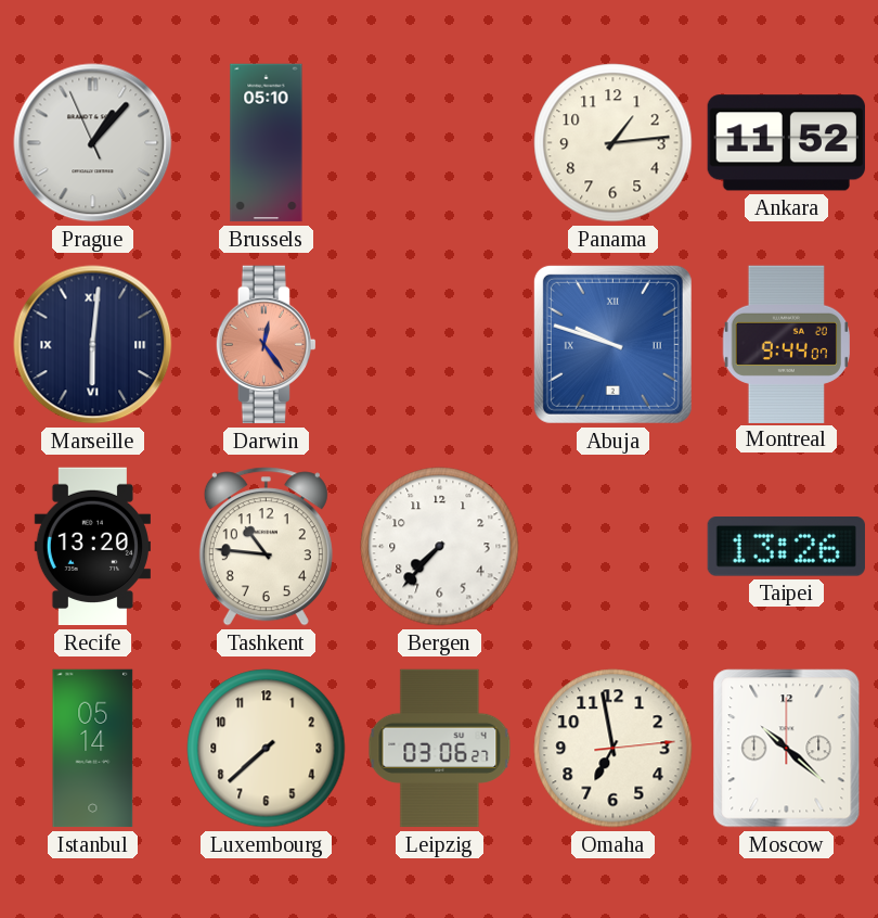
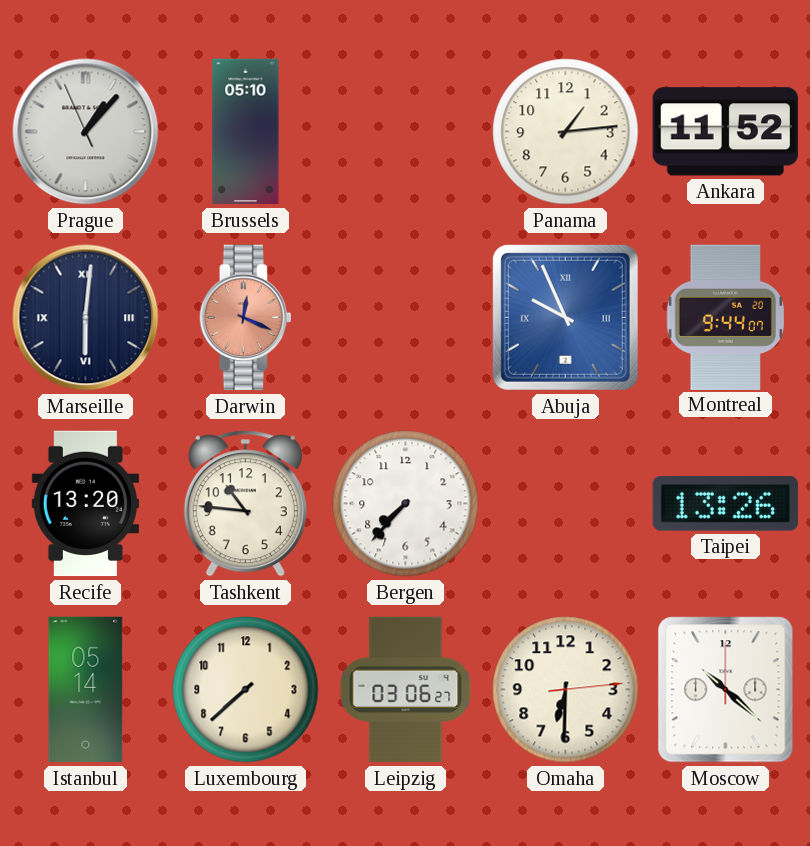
Darwin: 12:24 -> 12:19 (245, 318)
Abuja: 9:48 -> 9:56 (565, 317)
Omaha: 6:58 -> 6:30 (566, 690)
